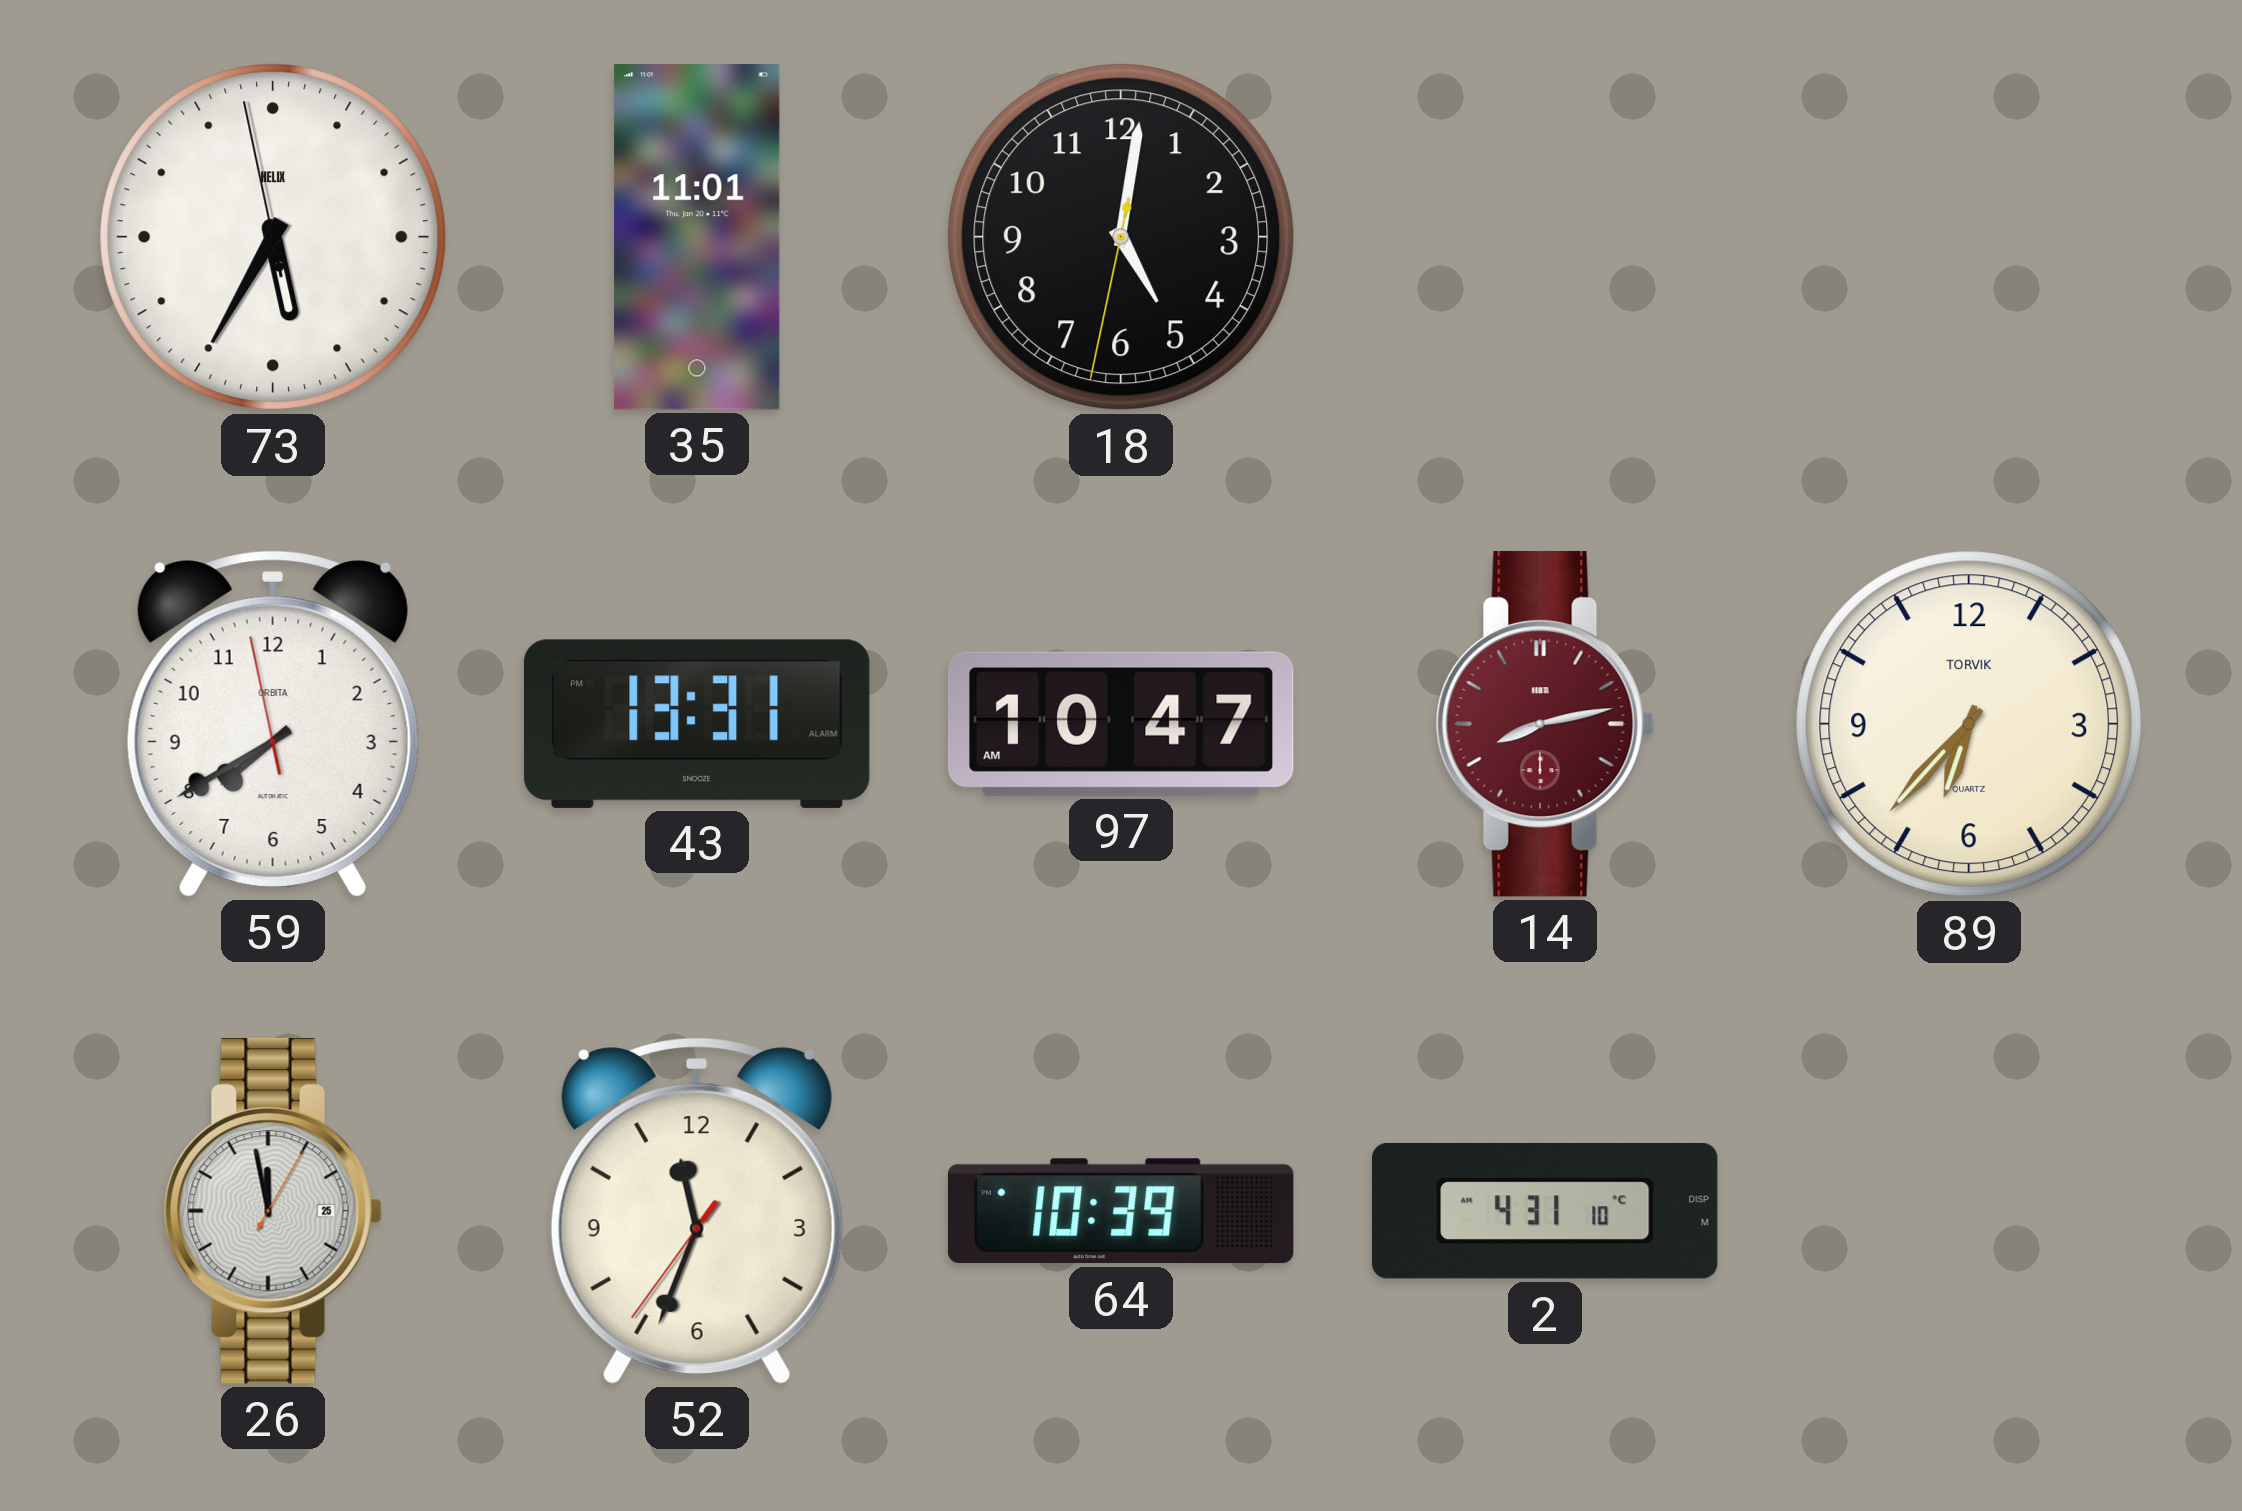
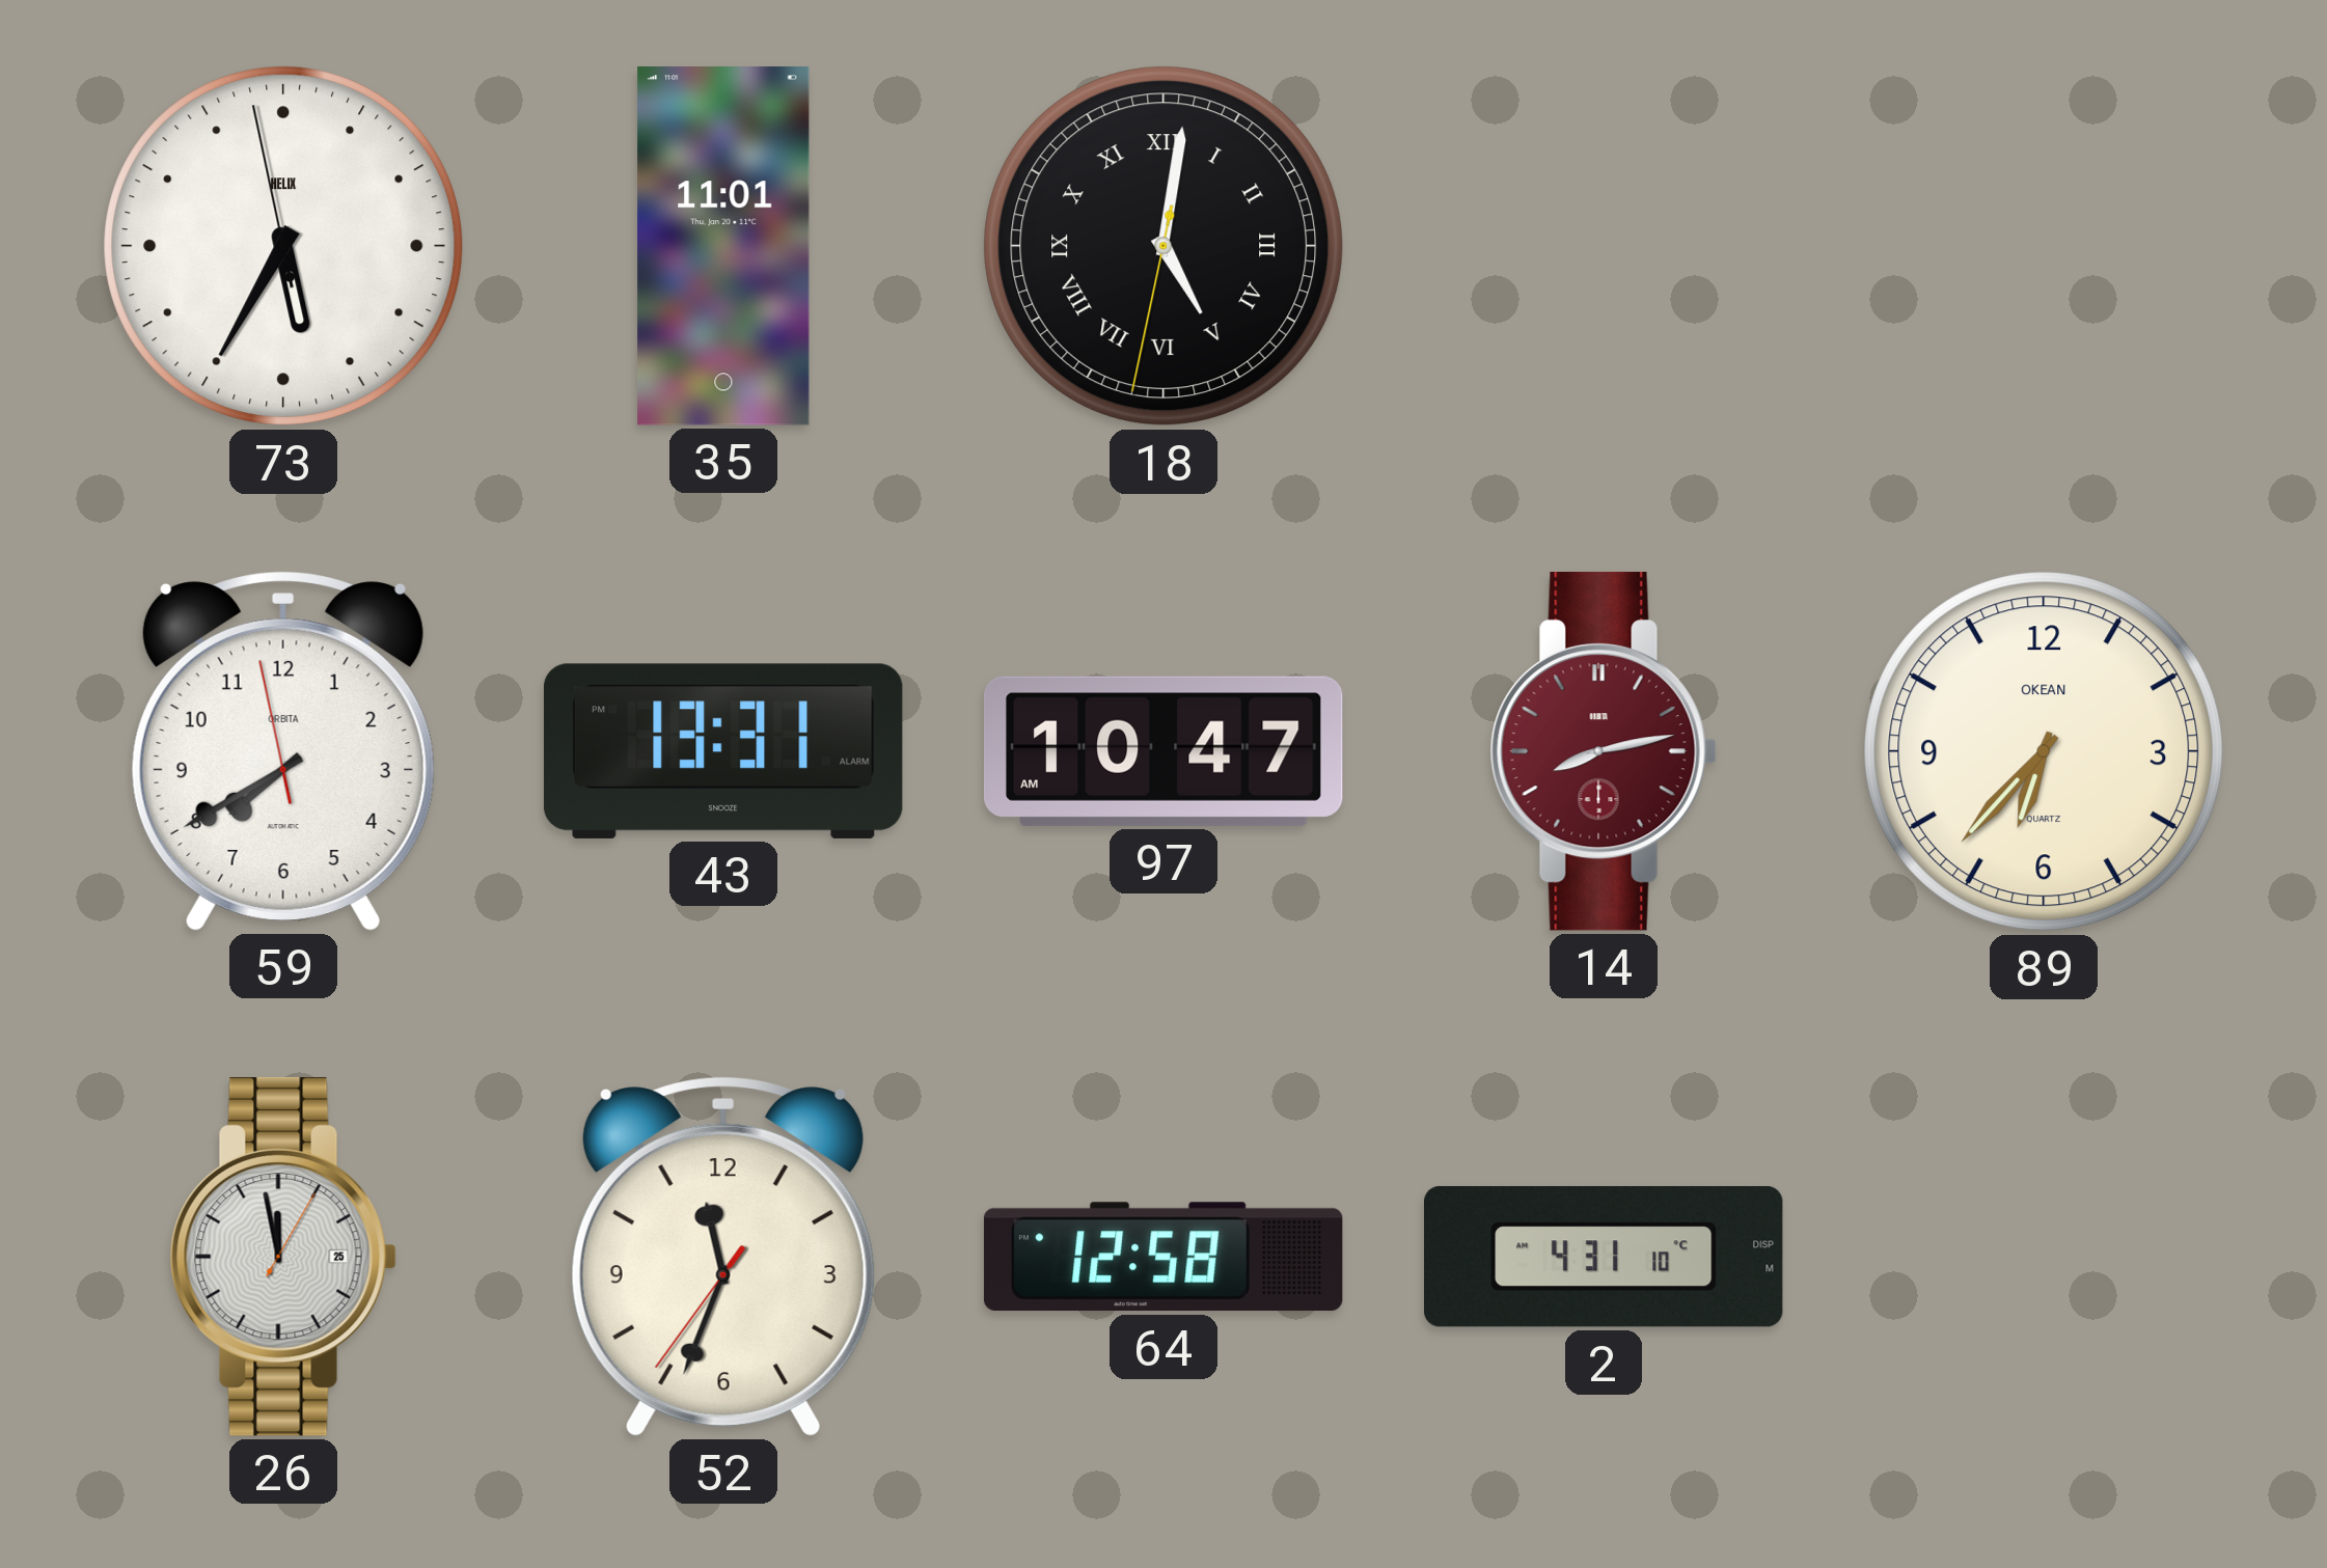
18 numerals: Arabic -> Roman (1163, 246)
89 brand: TORVIK -> OKEAN (2044, 751)
64: 10:39 -> 12:58 (1163, 1257)
